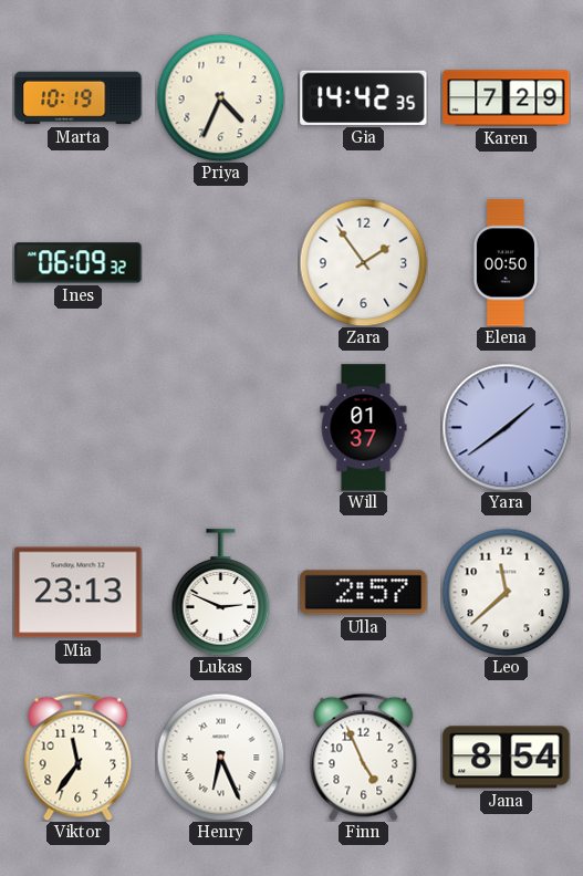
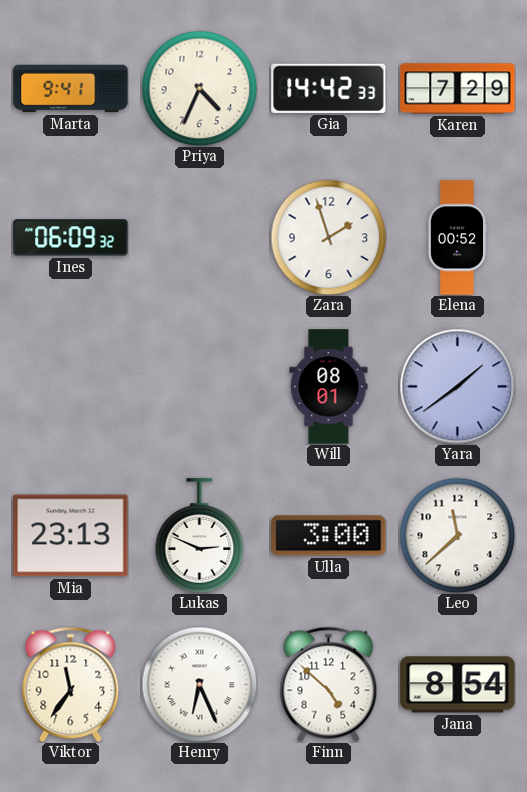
Marta: 10:19 -> 9:41 (71, 89)
Gia: 14:42:35 -> 14:42:33 (329, 88)
Zara: 1:54 -> 1:57 (328, 237)
Elena: 00:50 -> 00:52 (456, 238)
Will: 01:37 -> 08:01 (329, 387)
Ulla: 2:57 -> 3:00 (329, 536)
Finn: 4:56 -> 4:52 (329, 684)
